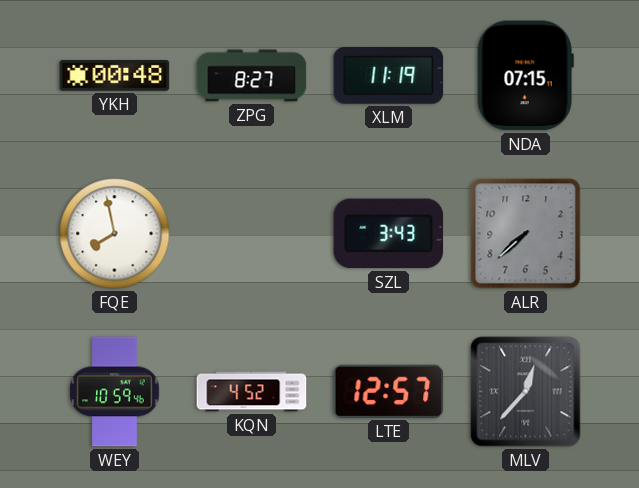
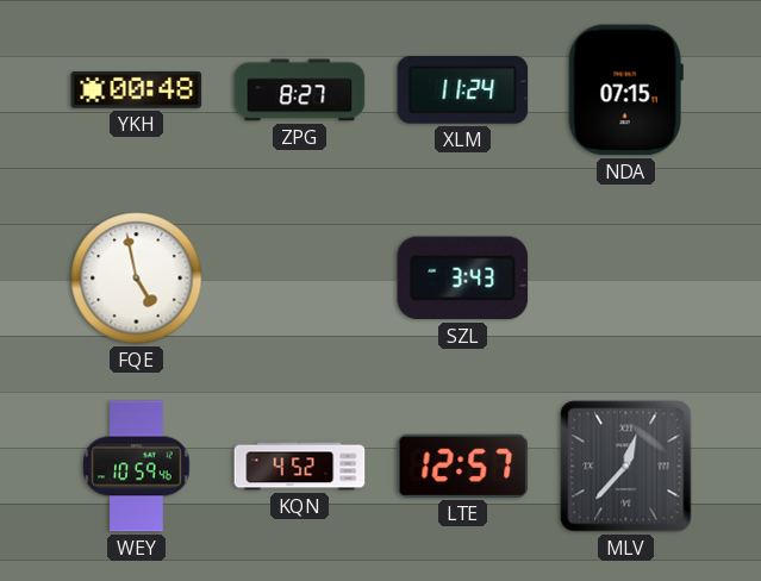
XLM: 11:19 -> 11:24 (463, 90)
FQE: 7:58 -> 4:58 (137, 279)
ALR: 7:38 -> none (526, 234)
